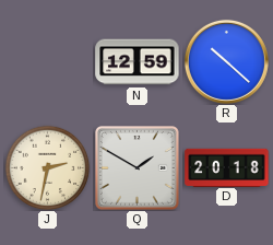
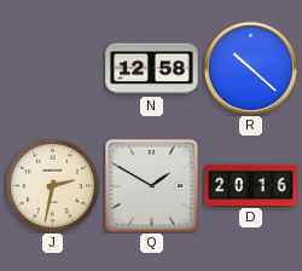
N: 12:59 -> 12:58 (152, 69)
D: 20:18 -> 20:16 (251, 185)
